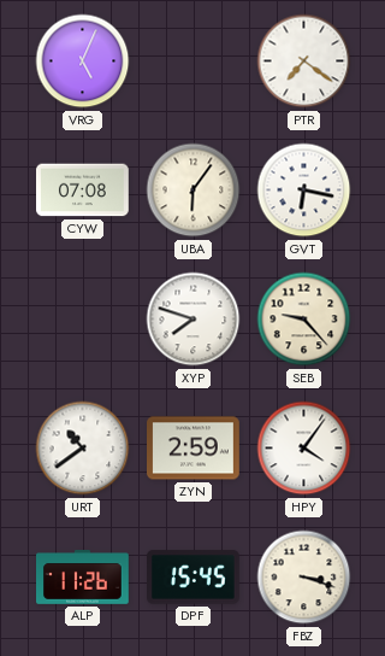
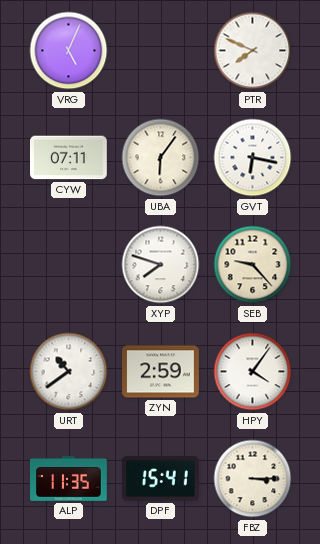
PTR: 7:21 -> 7:49 (253, 51)
CYW: 07:08 -> 07:11 (69, 158)
ALP: 11:26 -> 11:35 (69, 479)
DPF: 15:45 -> 15:41 (161, 479)
FBZ: 3:18 -> 3:15 (253, 479)
